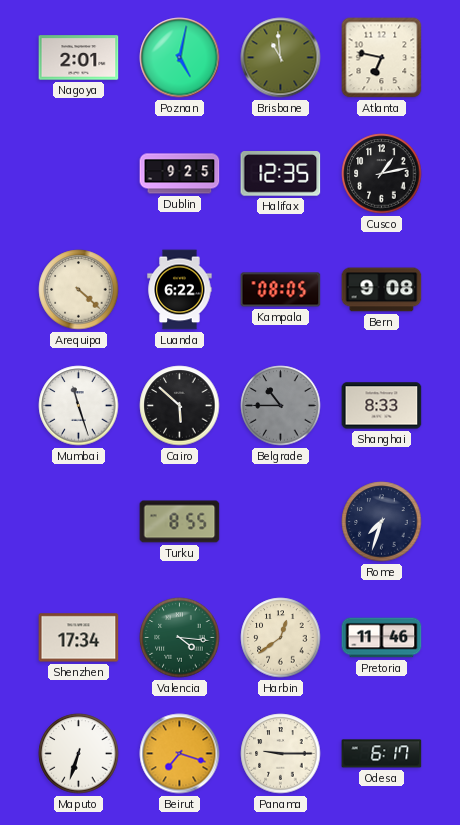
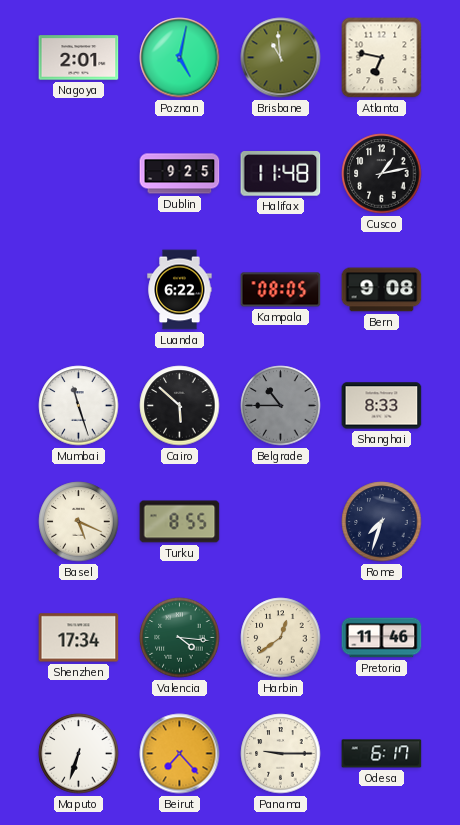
Halifax: 12:35 -> 11:48 (281, 174)
Arequipa: 4:22 -> none (79, 290)
Basel: none -> 5:19 (79, 522)
Beirut: 7:18 -> 7:23 (180, 754)
